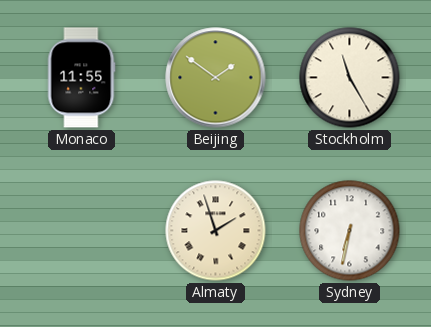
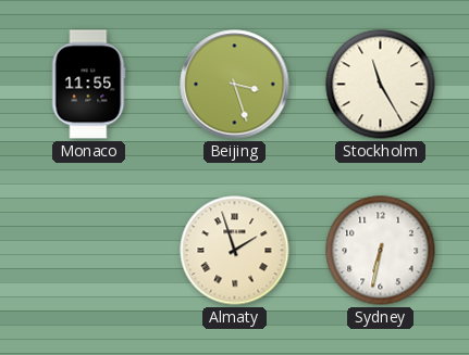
Beijing: 1:51 -> 3:27 (235, 85)
